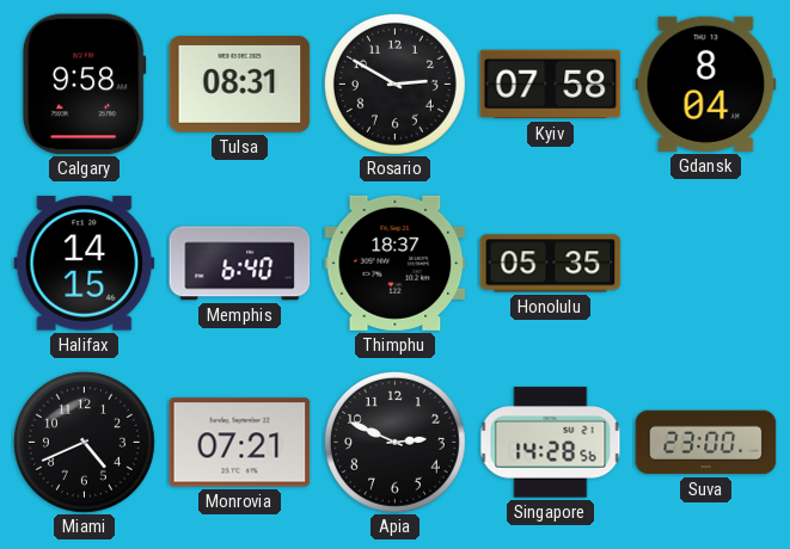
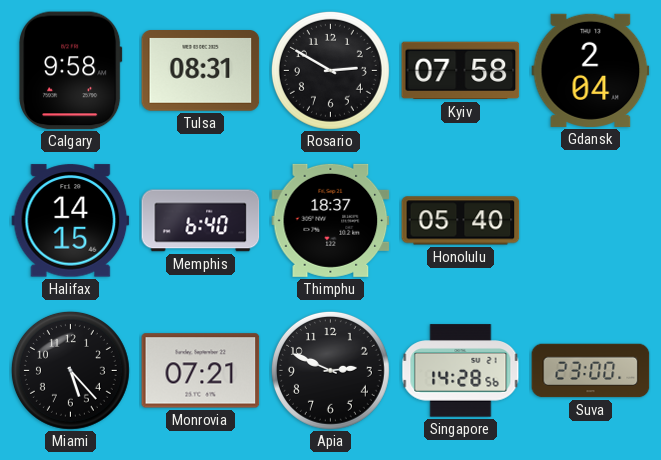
Gdansk: 8:04 -> 2:04 (591, 70)
Honolulu: 05:35 -> 05:40 (461, 221)
Miami: 4:41 -> 5:23 (70, 370)
